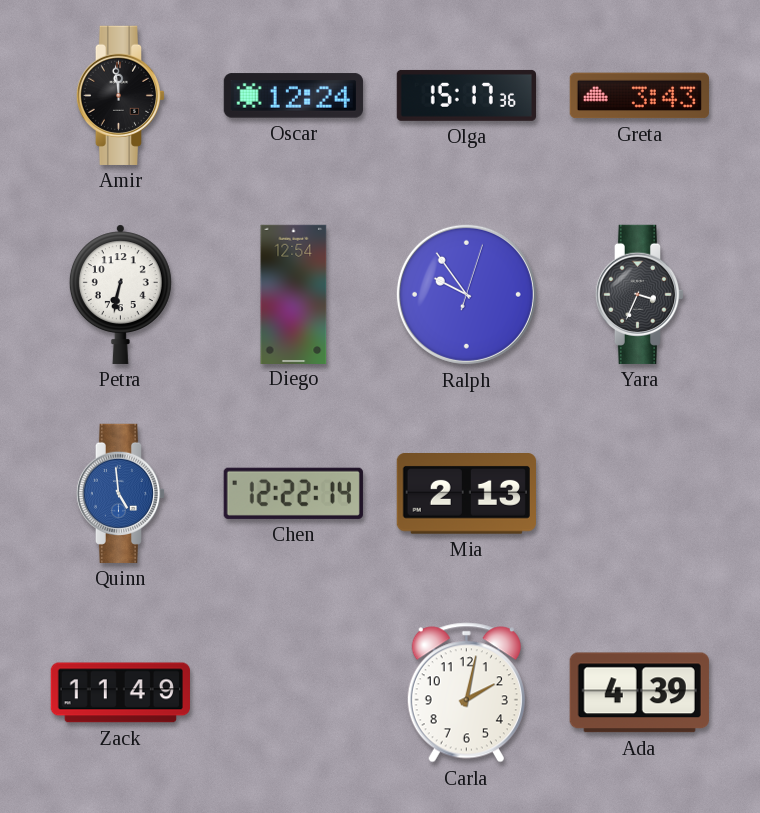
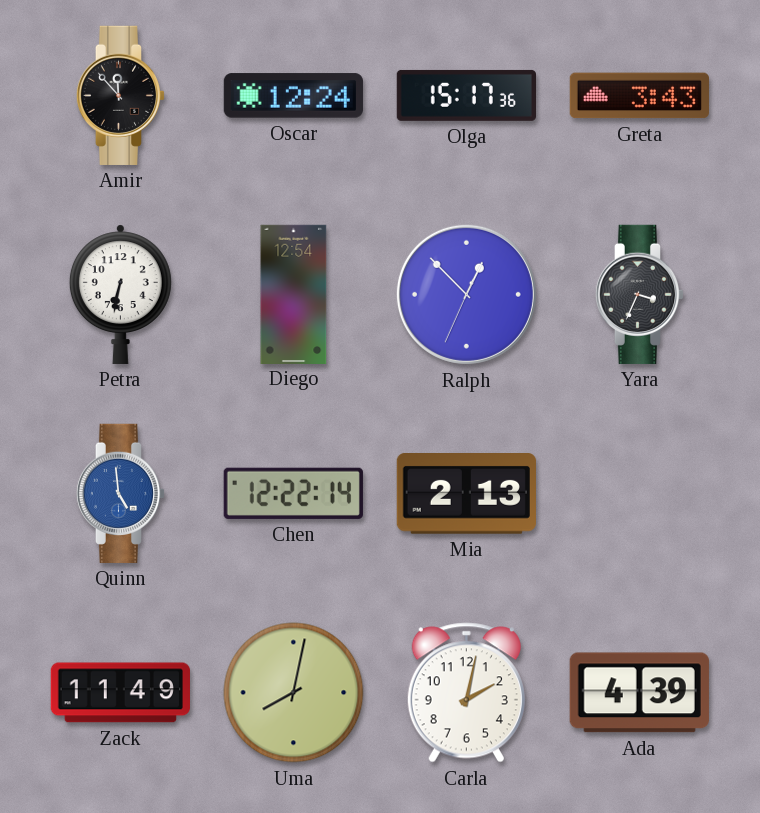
Amir: 11:59 -> 11:53 (121, 95)
Ralph: 9:54 -> 12:52 (466, 294)
Uma: none -> 8:02 (294, 693)
